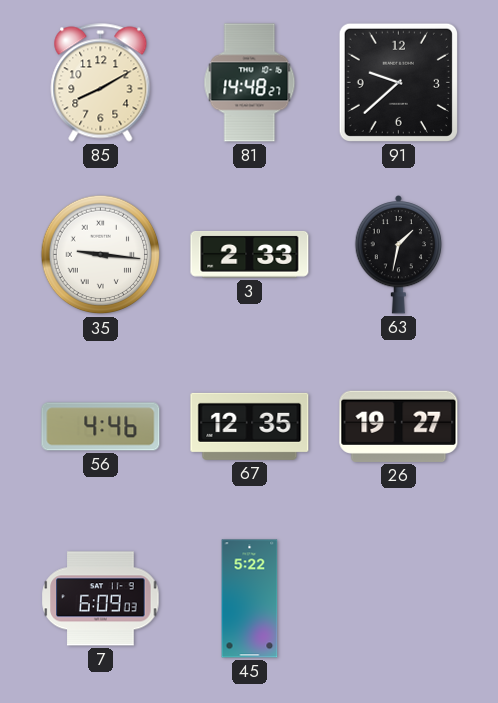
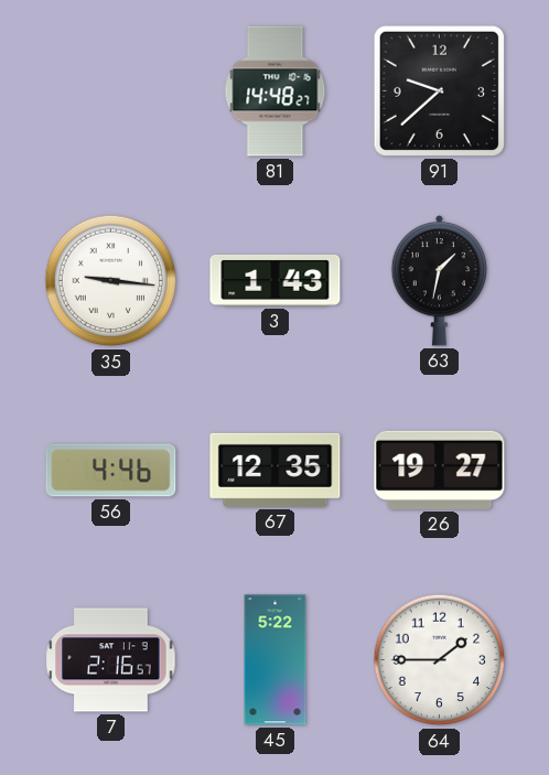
85: 8:10 -> none (101, 83)
3: 2:33 -> 1:43 (276, 280)
7: 6:09 -> 2:16 (111, 660)
64: none -> 1:45 (440, 660)
